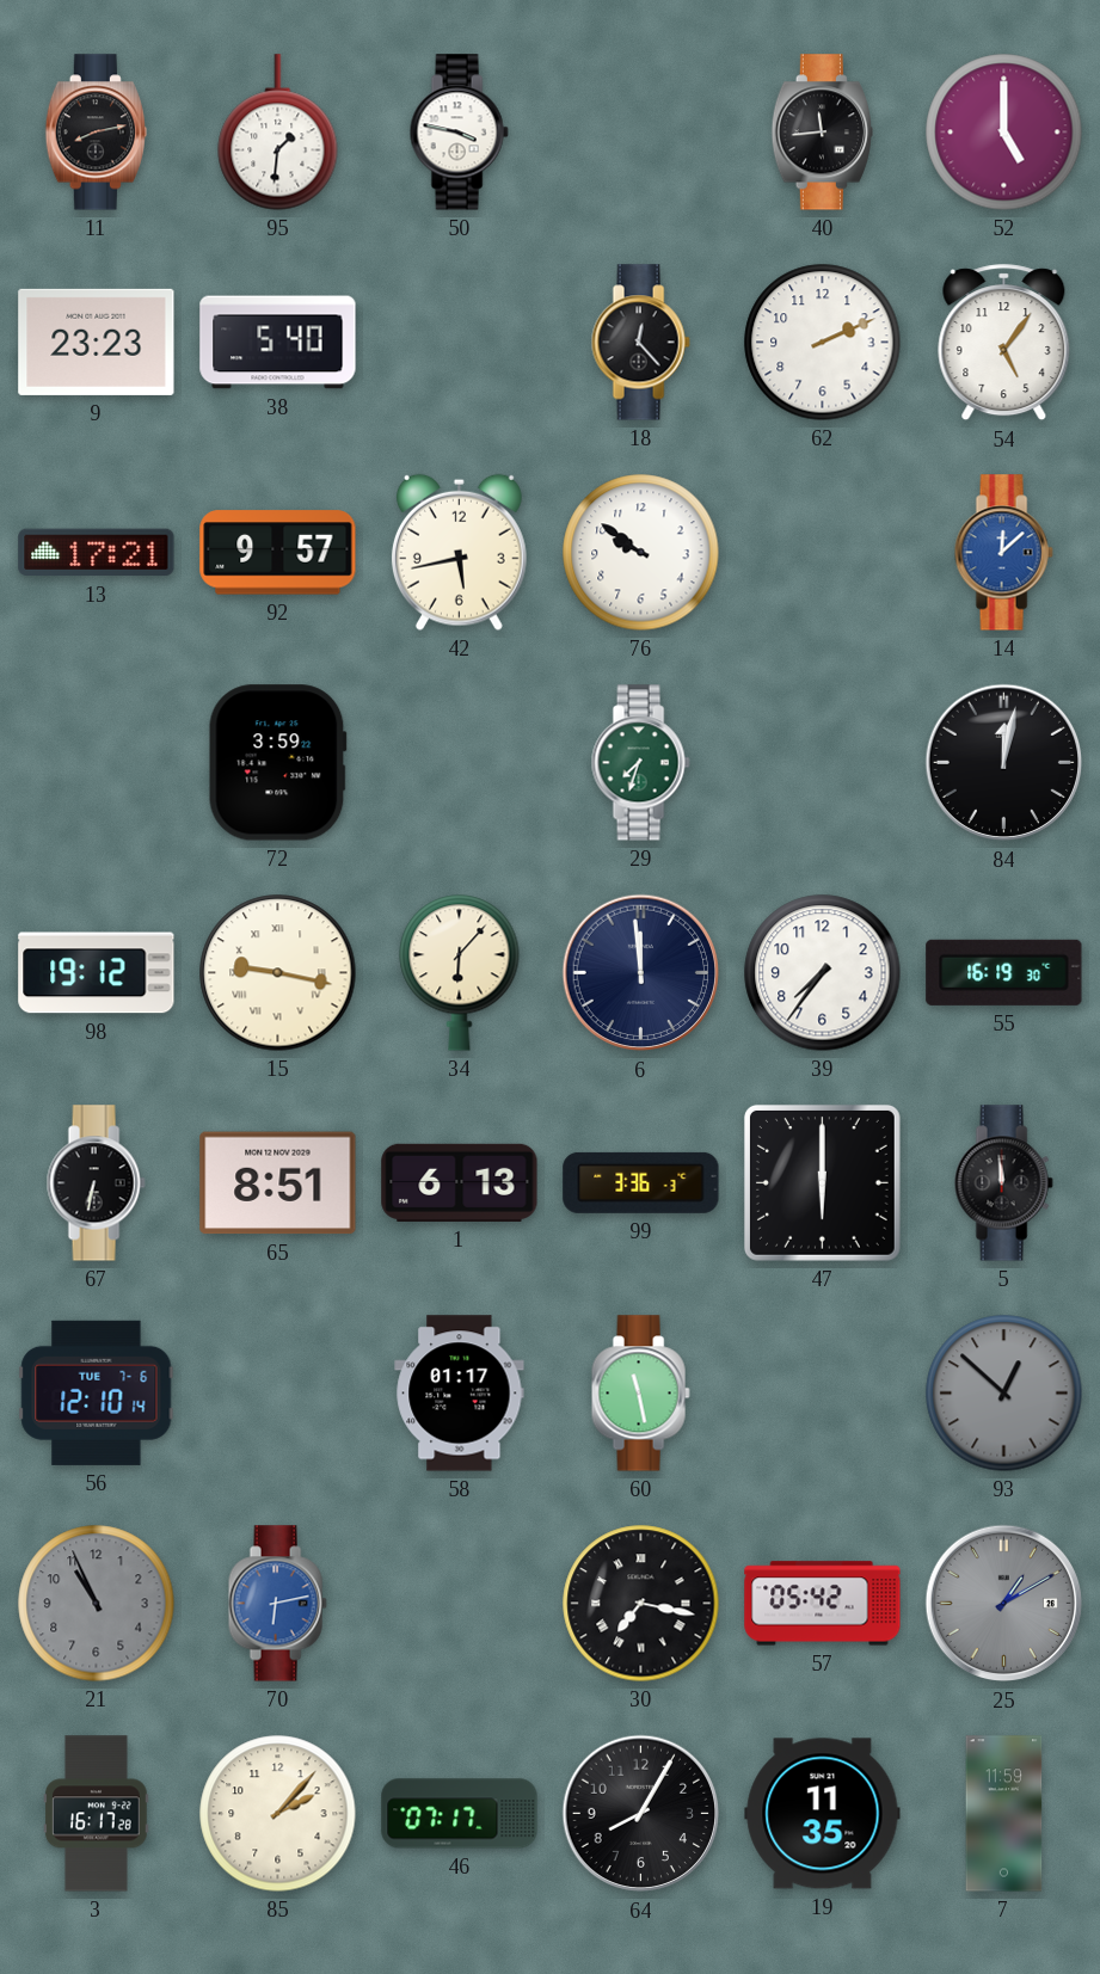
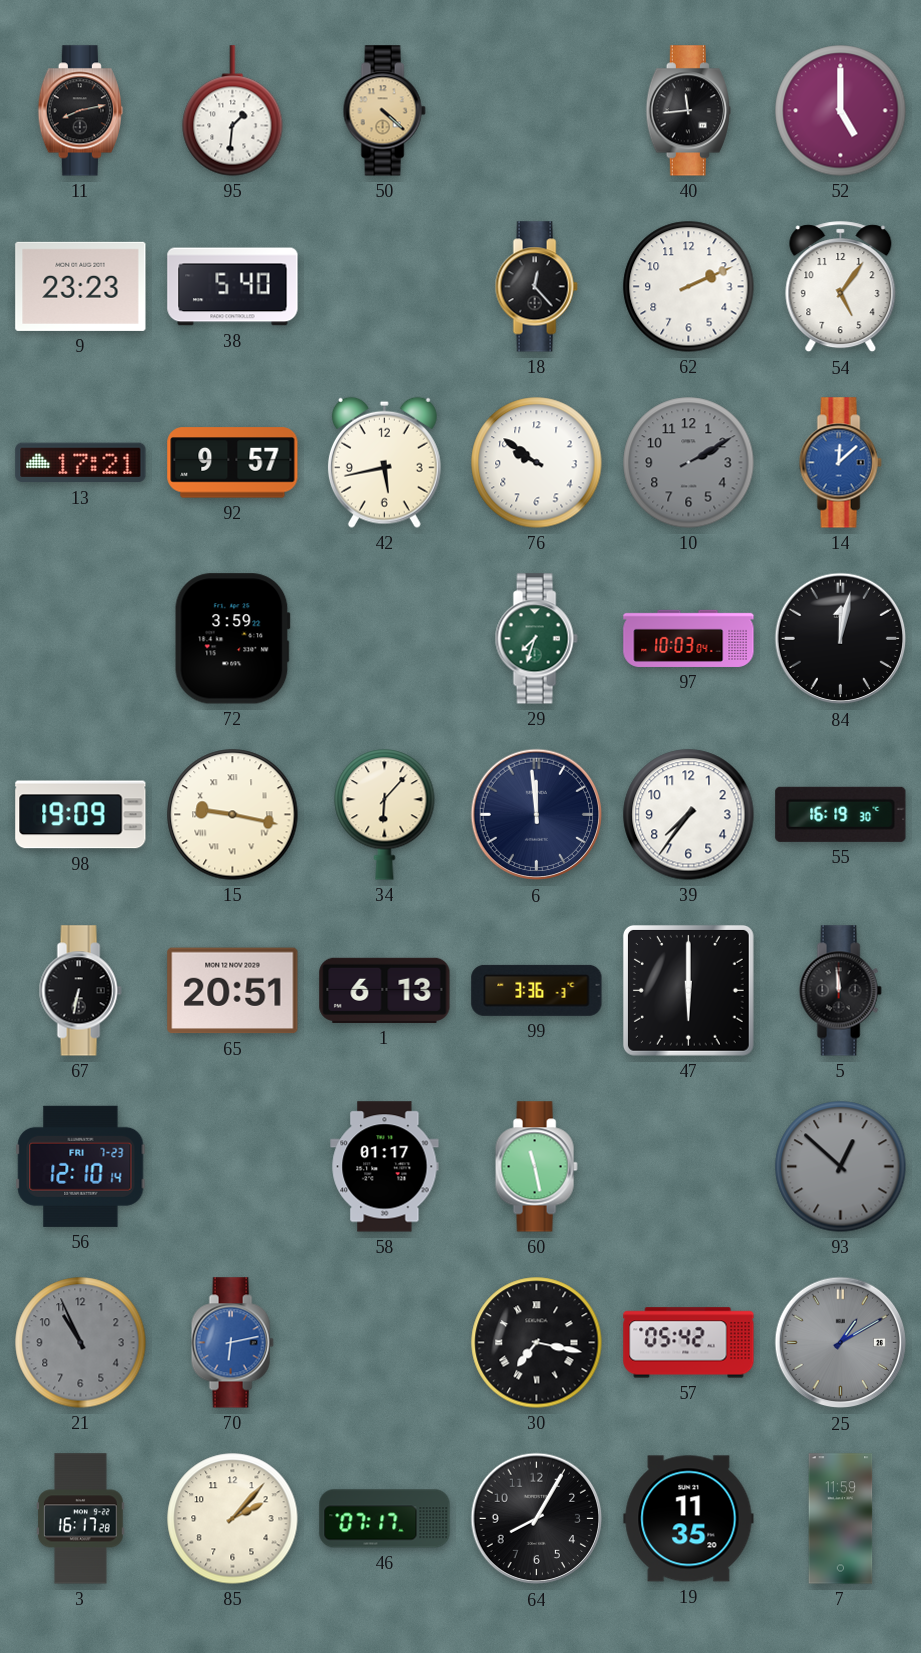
50: 3:47 -> 4:22 (384, 111)
50 dial: white -> champagne (384, 111)
10: none -> 2:10 (689, 463)
97: none -> 10:03 (689, 638)
98: 19:12 -> 19:09 (81, 815)
65: 8:51 -> 20:51 (233, 991)
56 date: TUE 7-6 -> FRI 7-23 (81, 1166)
